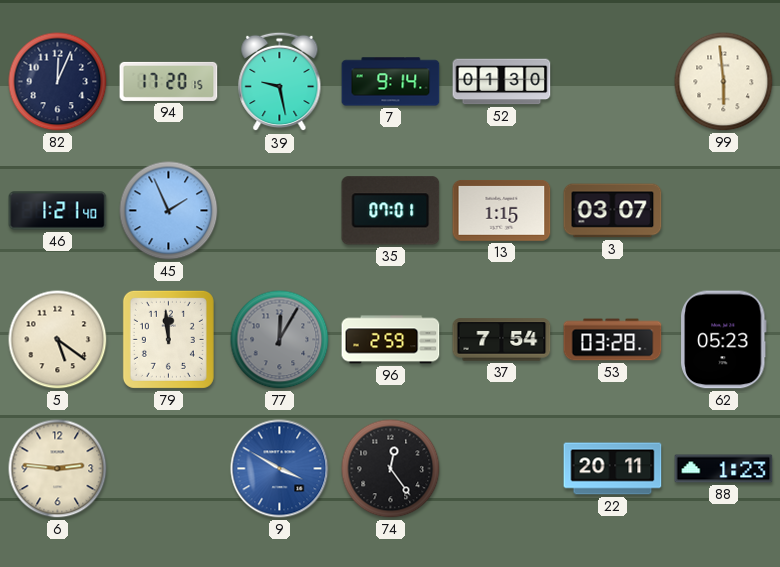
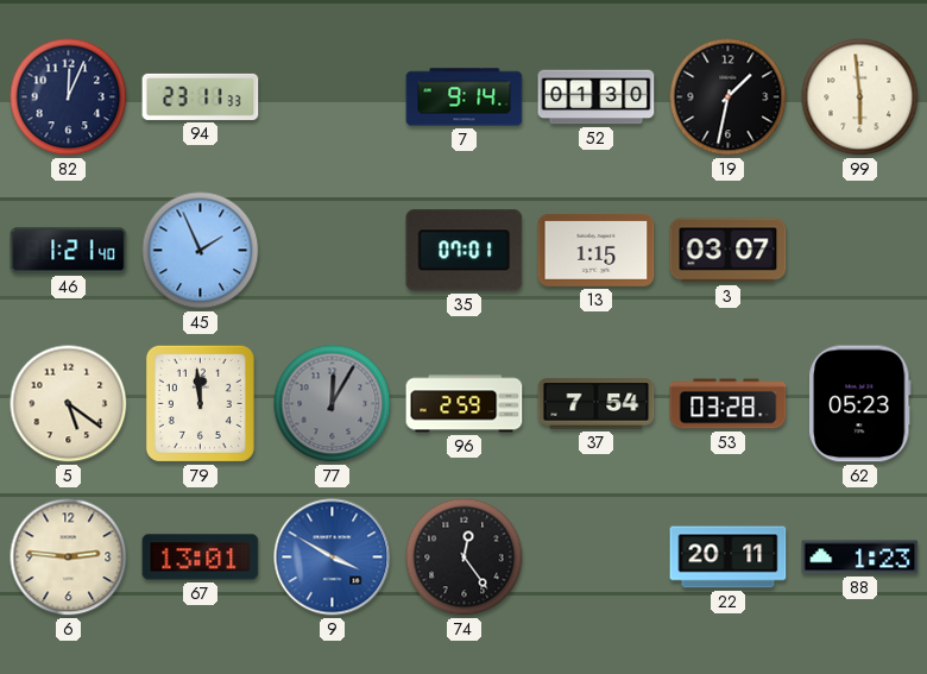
94: 17:20 -> 23:11 (201, 96)
39: 9:28 -> none (280, 82)
19: none -> 1:32 (729, 97)
67: none -> 13:01 (201, 558)
